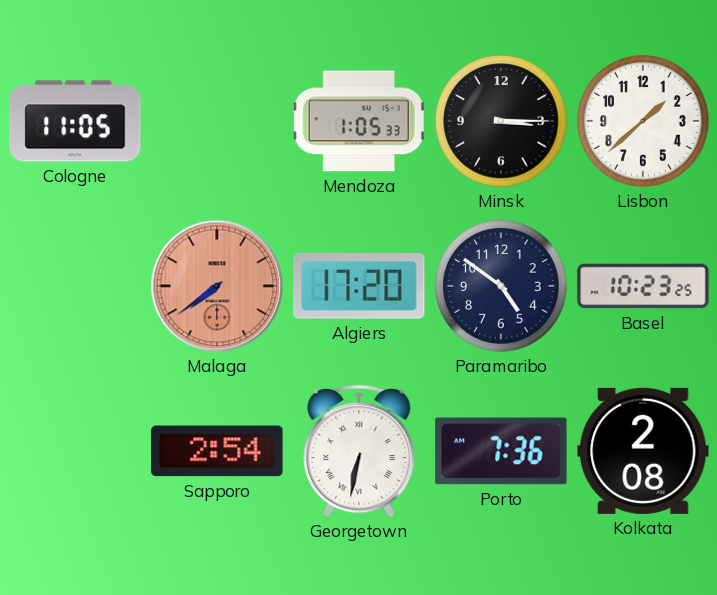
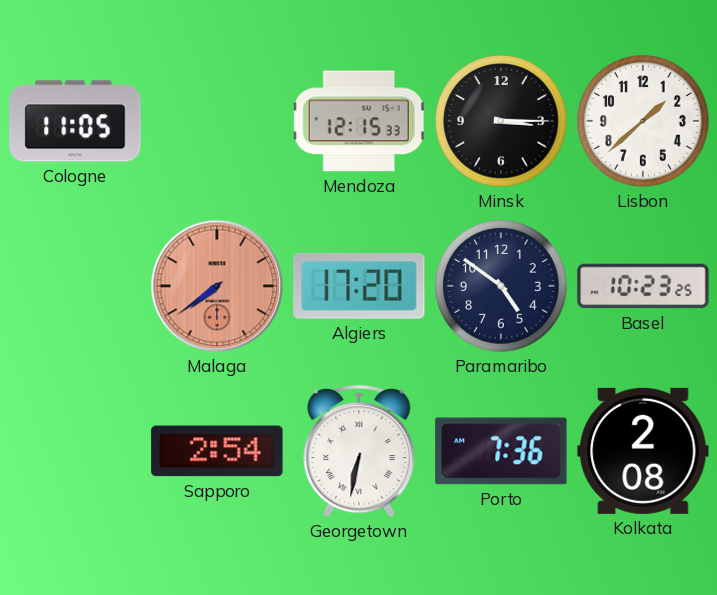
Mendoza: 1:05 -> 12:15 (359, 121)
